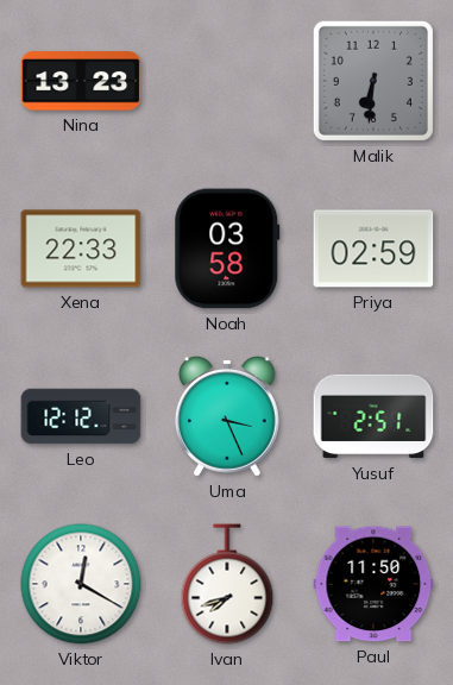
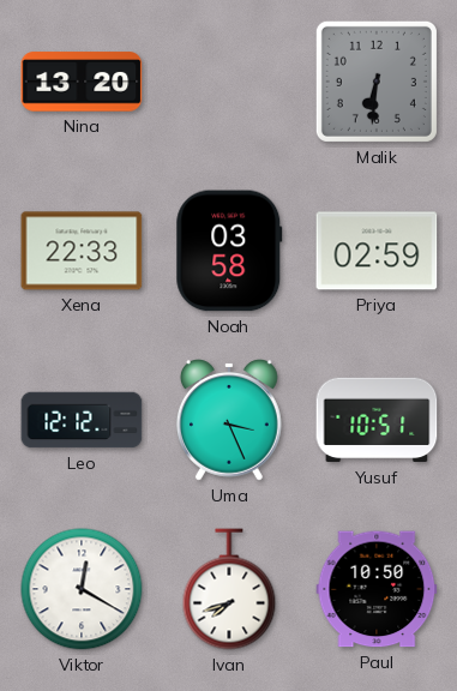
Nina: 13:23 -> 13:20 (82, 82)
Yusuf: 2:51 -> 10:51 (377, 420)
Paul: 11:50 -> 10:50 (377, 589)
